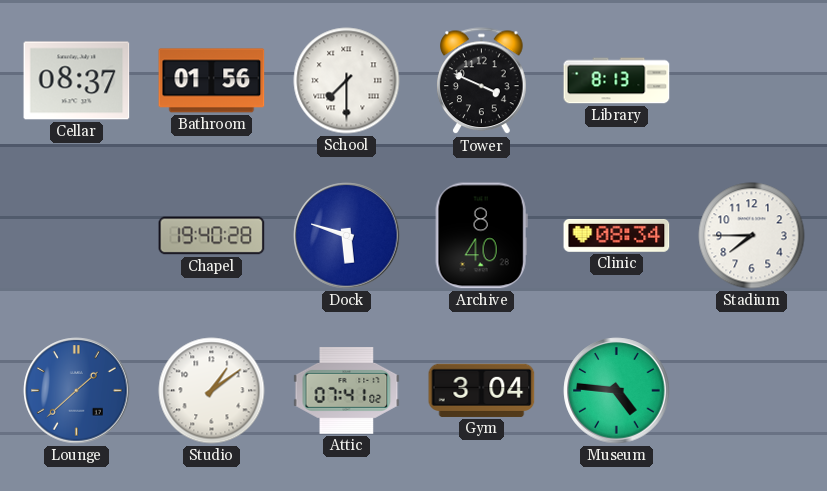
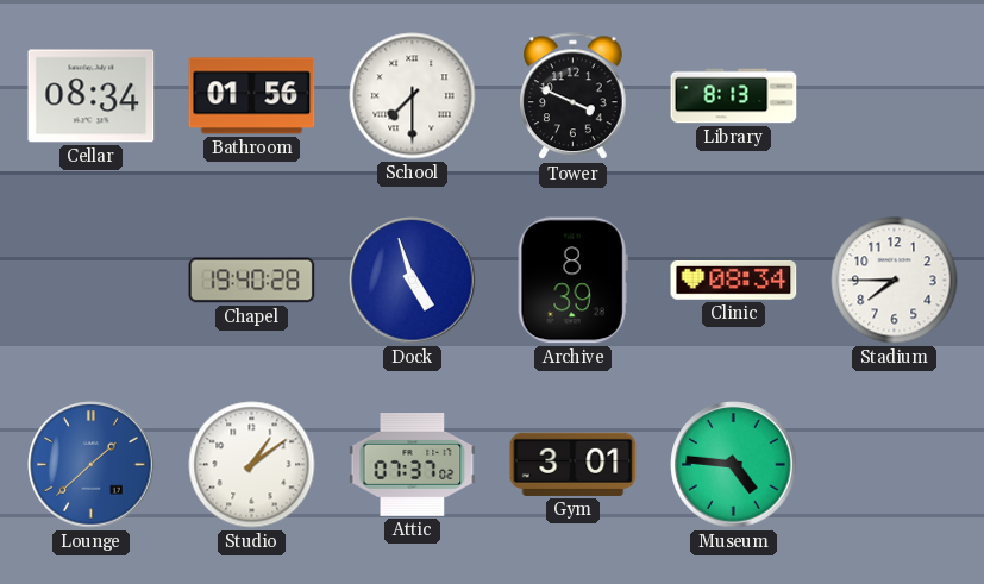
Cellar: 08:37 -> 08:34 (92, 96)
Dock: 5:48 -> 4:57 (413, 281)
Archive: 8:40 -> 8:39 (572, 281)
Attic: 07:41 -> 07:37 (413, 465)
Gym: 3:04 -> 3:01 (574, 464)
